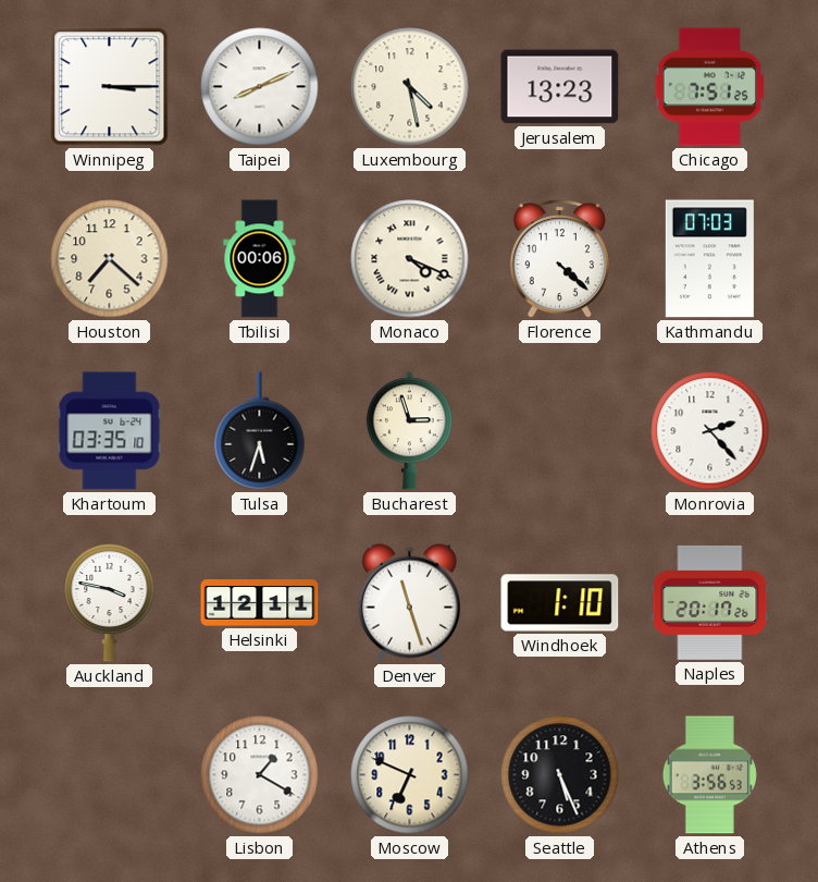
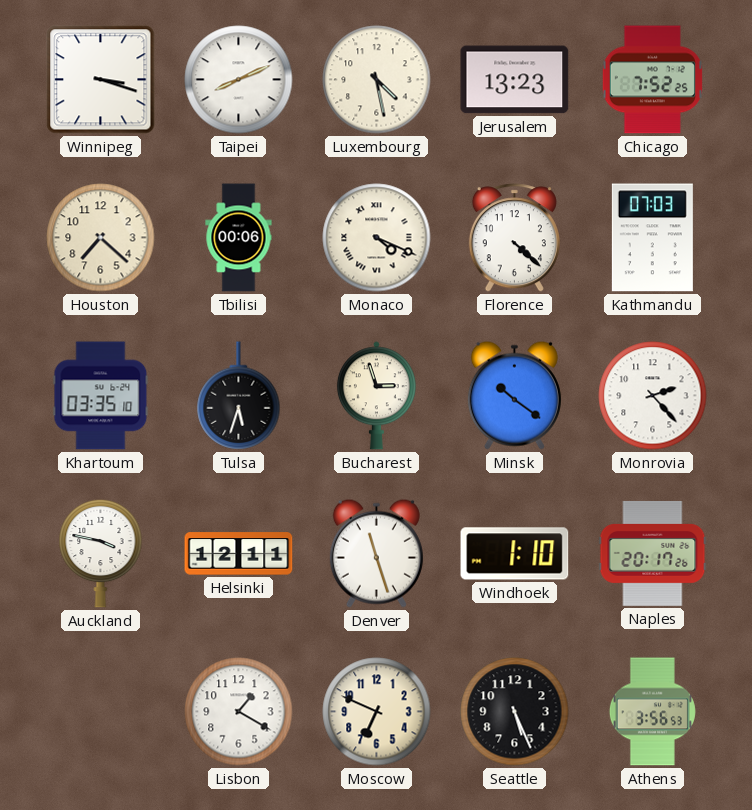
Winnipeg: 3:15 -> 3:18 (101, 80)
Chicago: 7:51 -> 7:52 (652, 80)
Minsk: none -> 10:21 (514, 395)
